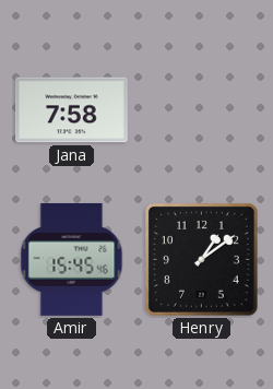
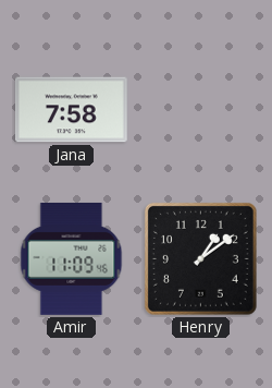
Amir: 15:45 -> 11:09 (72, 258)
